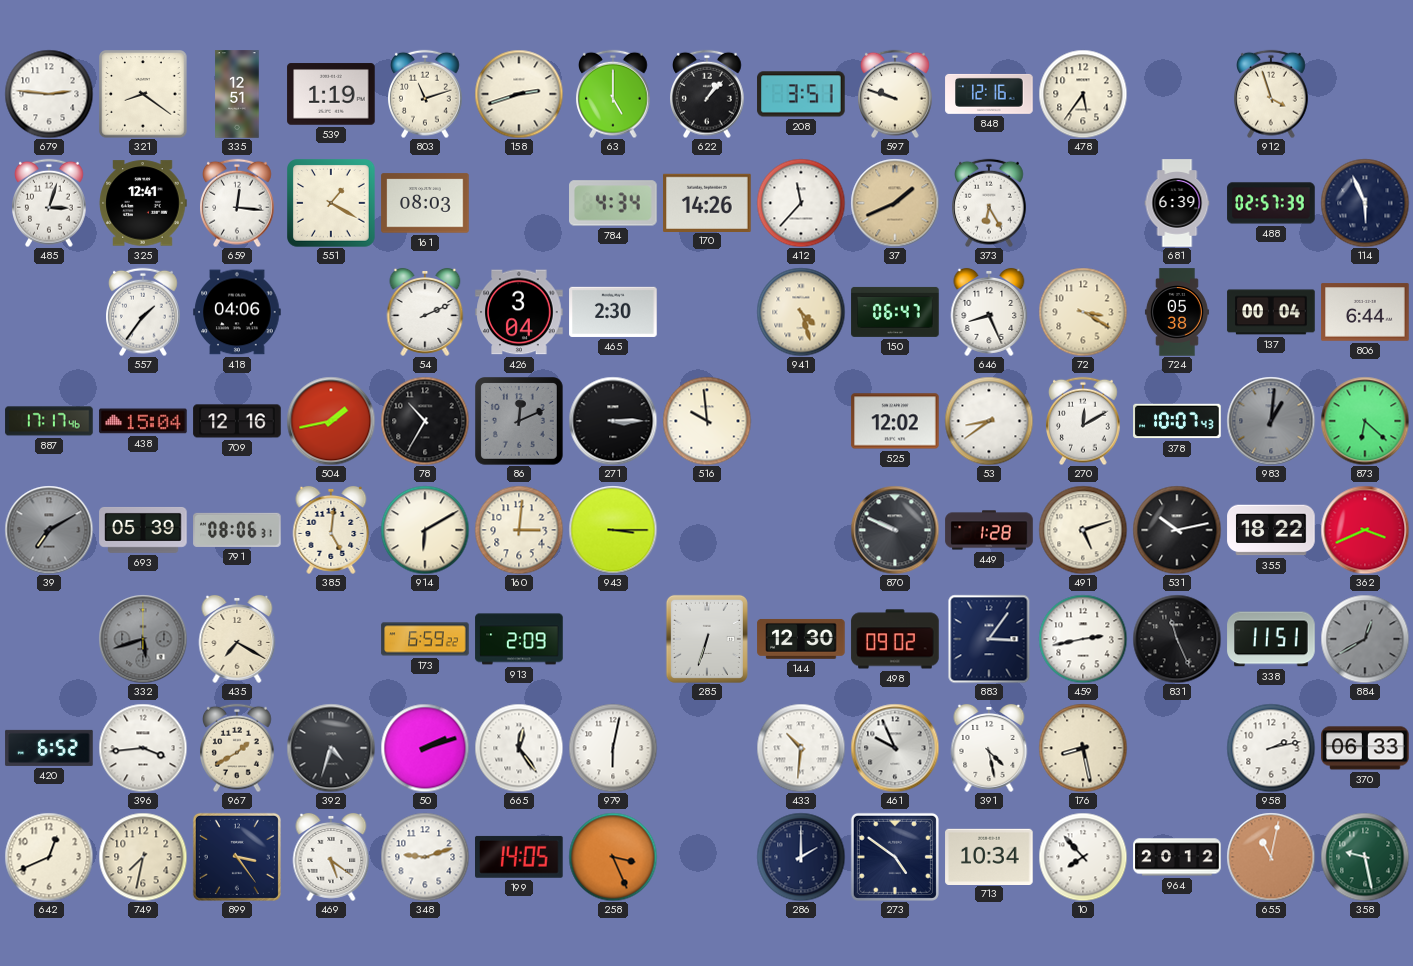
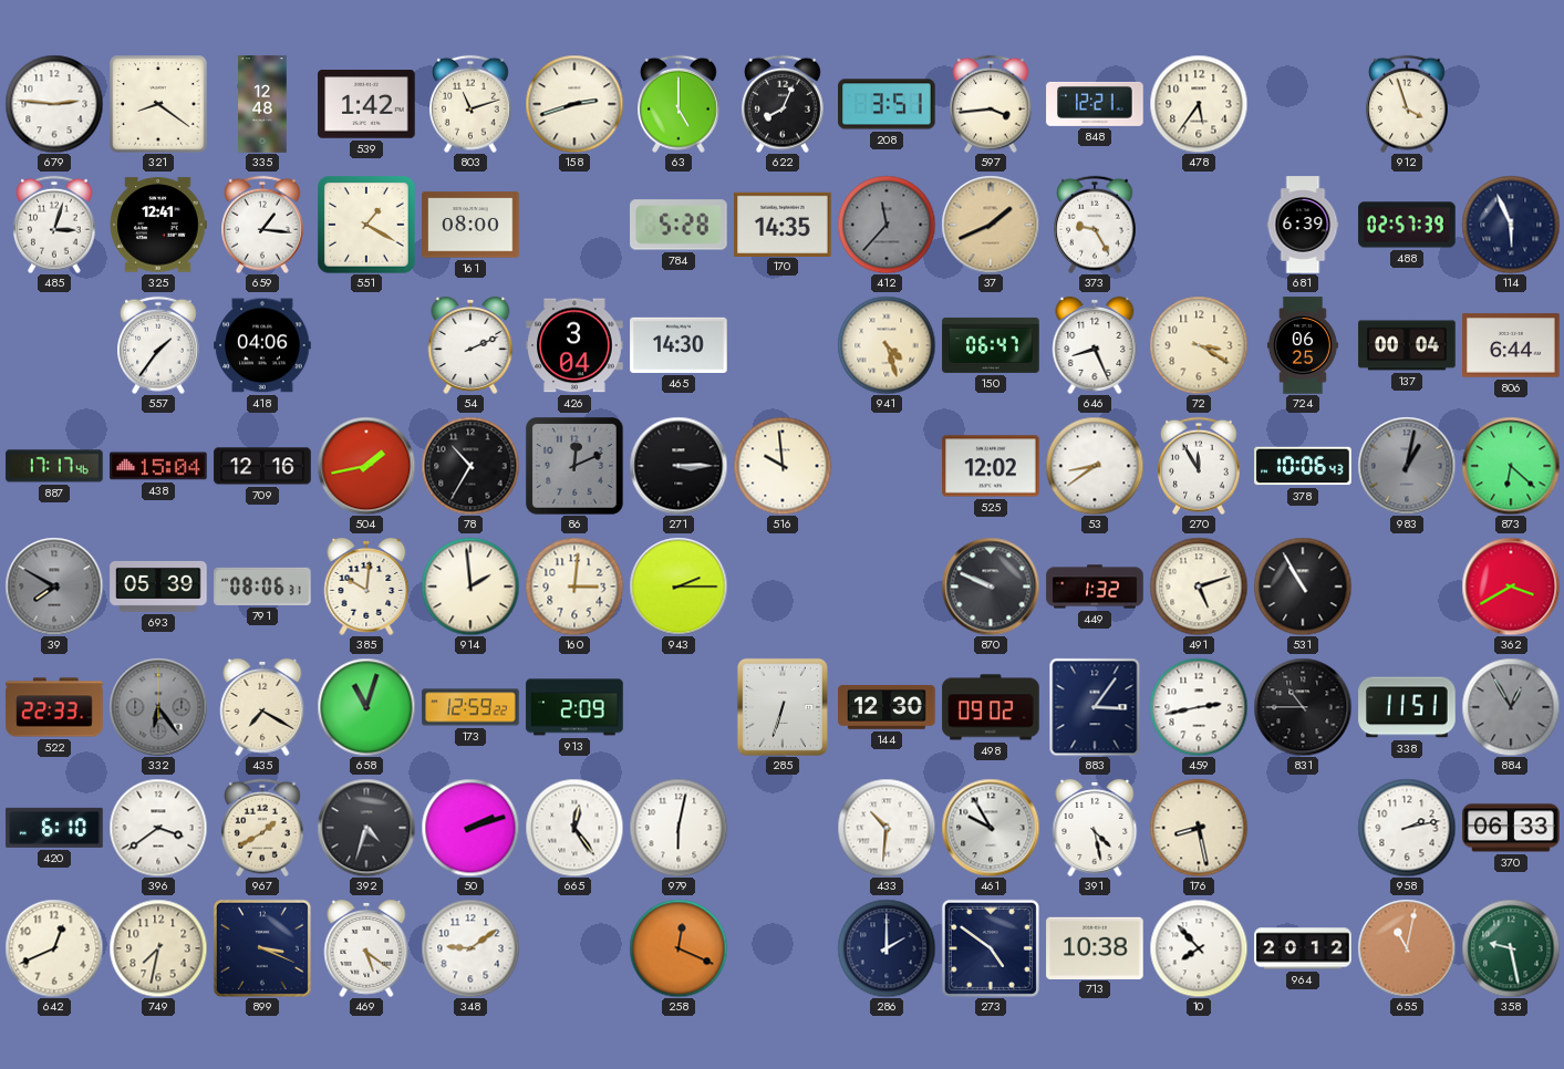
335: 12:51 -> 12:48 (262, 104)
539: 1:19 -> 1:42 (366, 104)
622: 1:07 -> 8:04 (784, 104)
597: 9:48 -> 3:44 (992, 104)
848: 12:16 -> 12:21 (1095, 104)
659: 12:16 -> 1:16 (263, 225)
161: 08:03 -> 08:00 (470, 225)
784: 4:34 -> 5:28 (679, 225)
170: 14:26 -> 14:35 (783, 224)
412 dial: white -> grey (887, 225)
373: 6:25 -> 9:25 (1096, 225)
465: 2:30 -> 14:30 (679, 345)
724: 05:38 -> 06:25 (1303, 345)
270: 12:10 -> 11:55 (1200, 466)
378: 10:07 -> 10:06 (1303, 466)
983: 1:01 -> 1:02 (1407, 466)
39: 7:10 -> 7:50 (54, 587)
385: 5:01 -> 10:01 (366, 587)
914: 6:10 -> 1:59 (470, 587)
943: 3:15 -> 2:15 (679, 587)
449: 1:28 -> 1:32 (1095, 587)
531: 10:13 -> 10:55 (1303, 587)
355: 18:22 -> none (1271, 530)
362: 3:41 -> 3:40 (1511, 587)
522: none -> 22:33 (54, 707)
332: 5:42 -> 6:24 (158, 707)
658: none -> 11:03 (366, 707)
173: 6:59 -> 12:59 (470, 707)
831: 11:26 -> 10:45 (1303, 707)
884: 12:40 -> 12:55 (1511, 707)
420: 6:52 -> 6:10 (54, 828)
396: 3:44 -> 3:39 (158, 828)
461: 9:56 -> 9:55 (991, 828)
899: 3:24 -> 3:19 (262, 948)
348: 9:12 -> 9:09 (470, 948)
199: 14:05 -> none (520, 857)
258: 3:26 -> 12:19 (679, 948)
713: 10:34 -> 10:38 (1095, 947)
